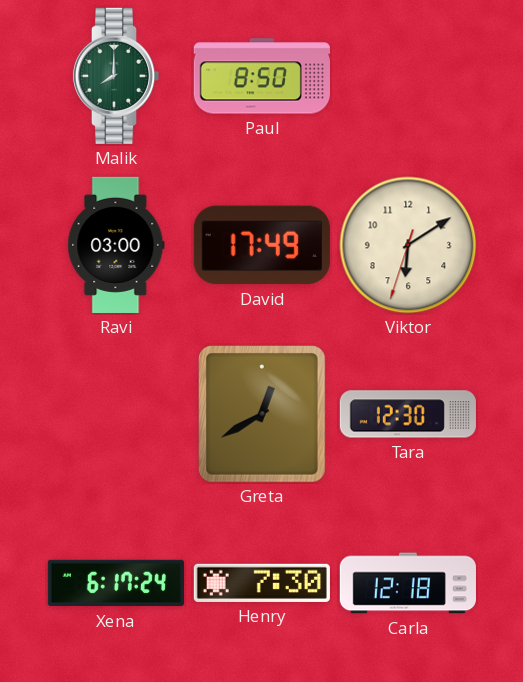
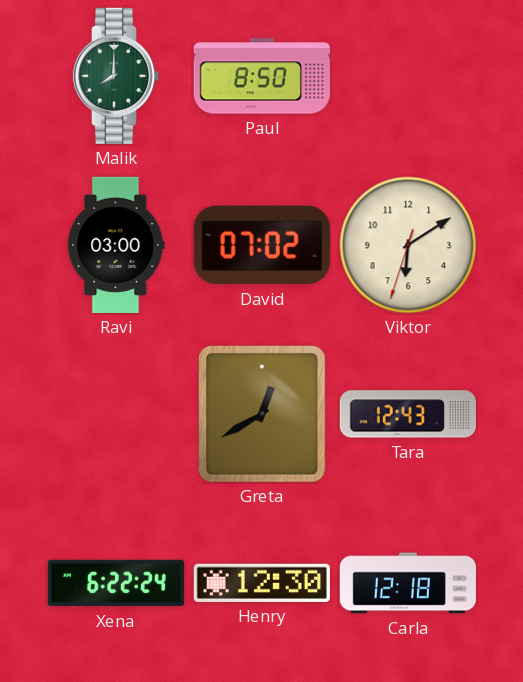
David: 17:49 -> 07:02 (262, 245)
Tara: 12:30 -> 12:43 (408, 414)
Xena: 6:17 -> 6:22 (116, 583)
Henry: 7:30 -> 12:30 (262, 583)
